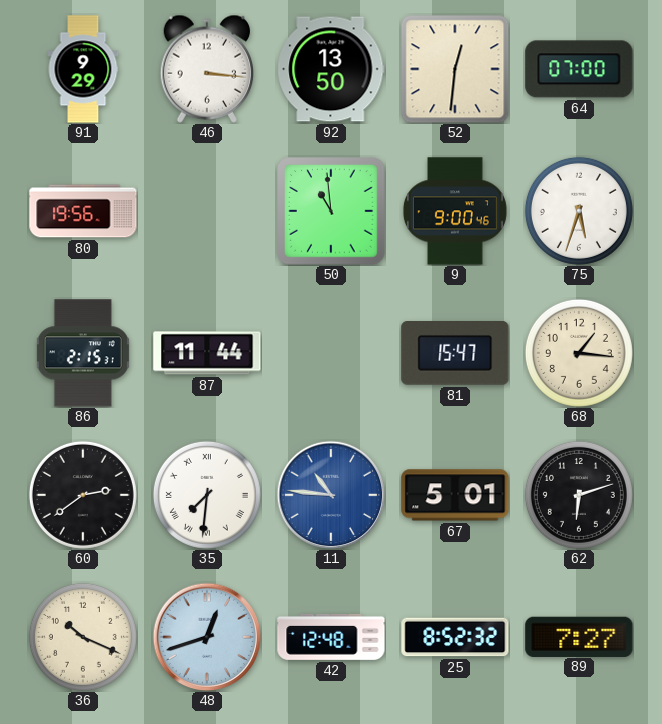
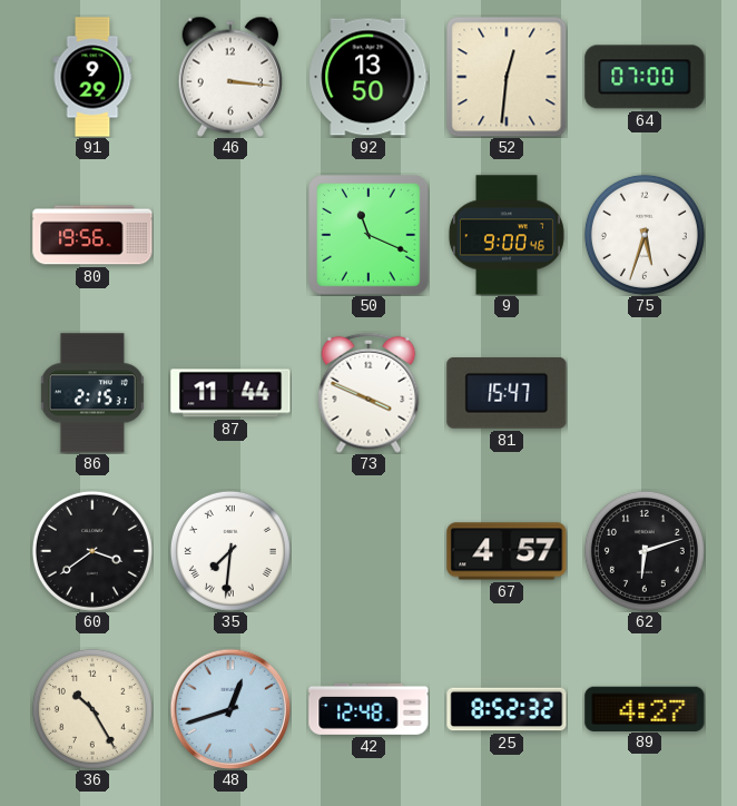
50: 10:59 -> 11:19 (368, 235)
73: none -> 3:49 (368, 393)
68: 1:16 -> none (579, 353)
60: 2:39 -> 3:39 (92, 551)
11: 10:46 -> none (331, 495)
67: 5:01 -> 4:57 (507, 551)
36: 10:19 -> 10:25 (92, 709)
89: 7:27 -> 4:27 (645, 708)
